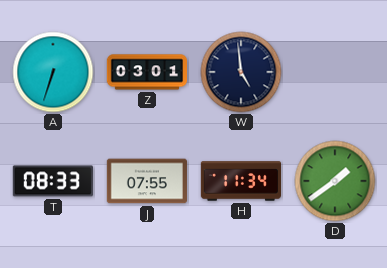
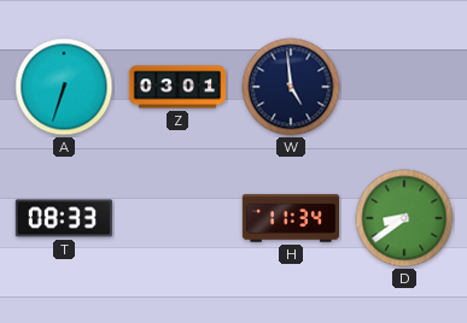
J: 07:55 -> none (146, 181)
D: 1:39 -> 8:39 (404, 218)
